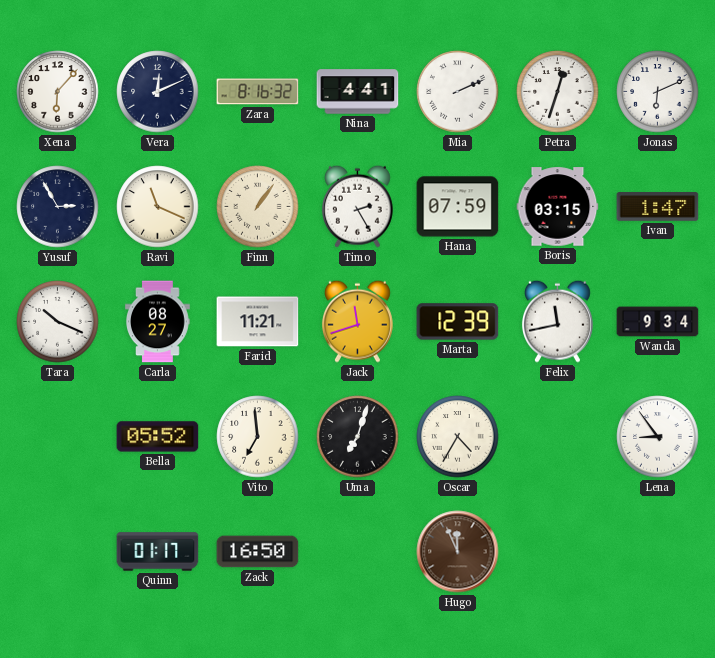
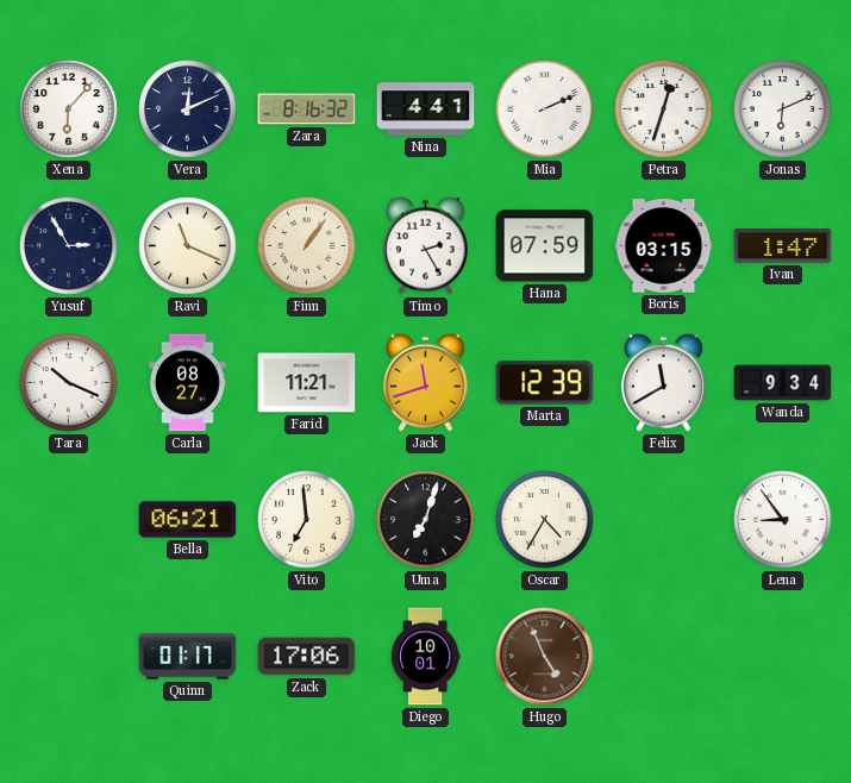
Felix: 11:43 -> 11:40 (663, 382)
Bella: 05:52 -> 06:21 (188, 520)
Zack: 16:50 -> 17:06 (307, 657)
Diego: none -> 10:01 (425, 657)
Hugo: 11:56 -> 4:56 (545, 657)
